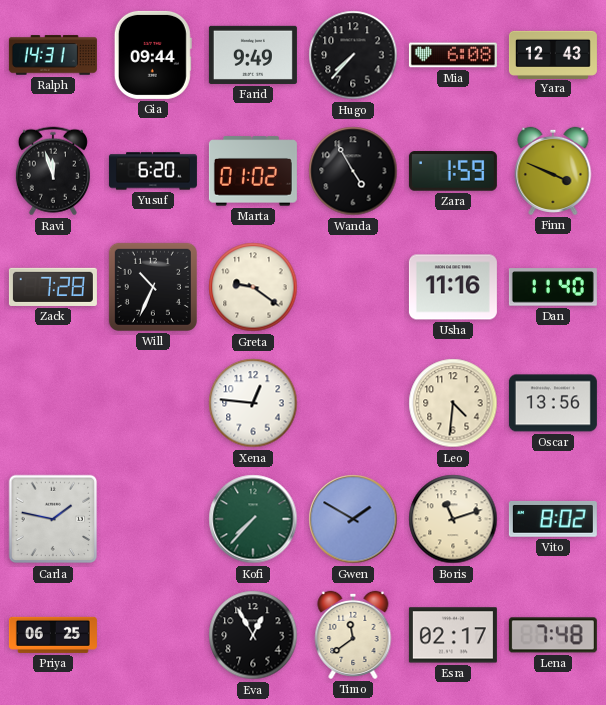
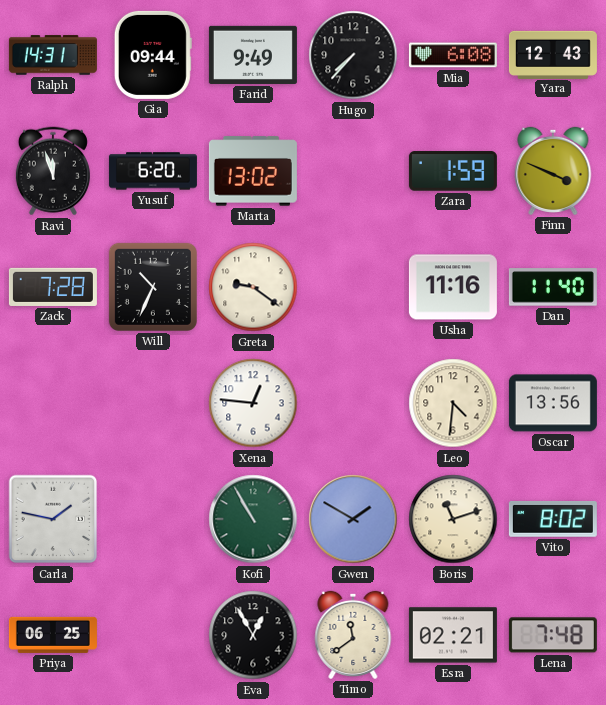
Marta: 01:02 -> 13:02 (253, 171)
Wanda: 4:55 -> none (353, 171)
Kofi: 7:37 -> 10:55 (253, 519)
Esra: 02:17 -> 02:21 (453, 635)
